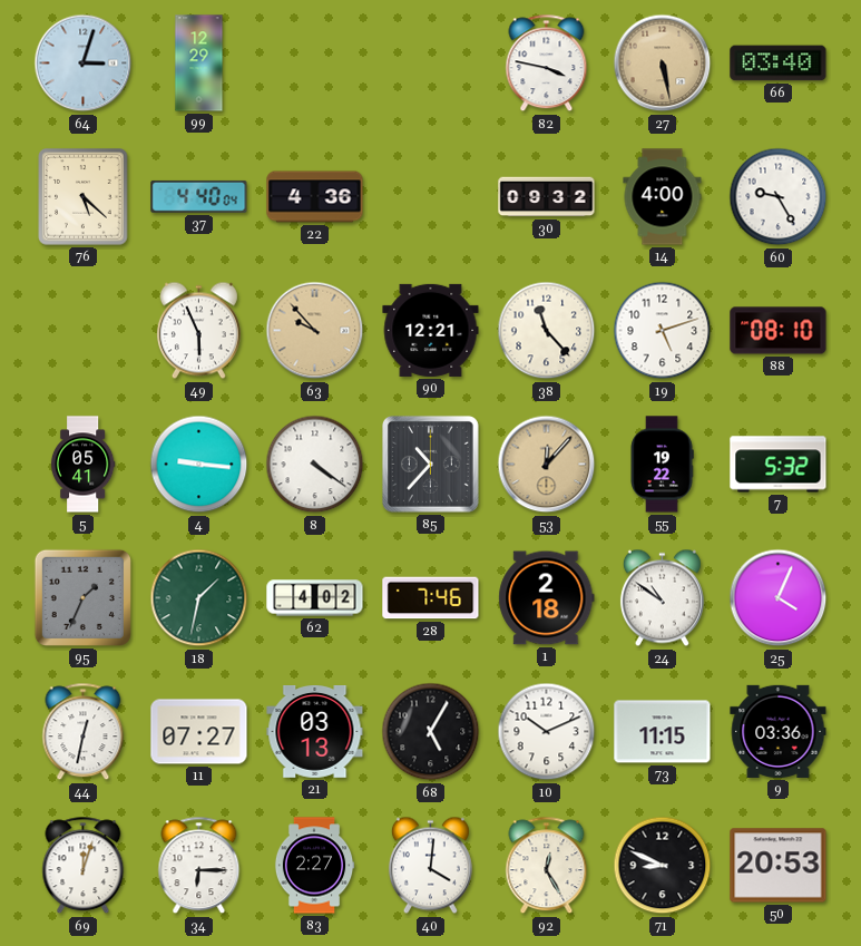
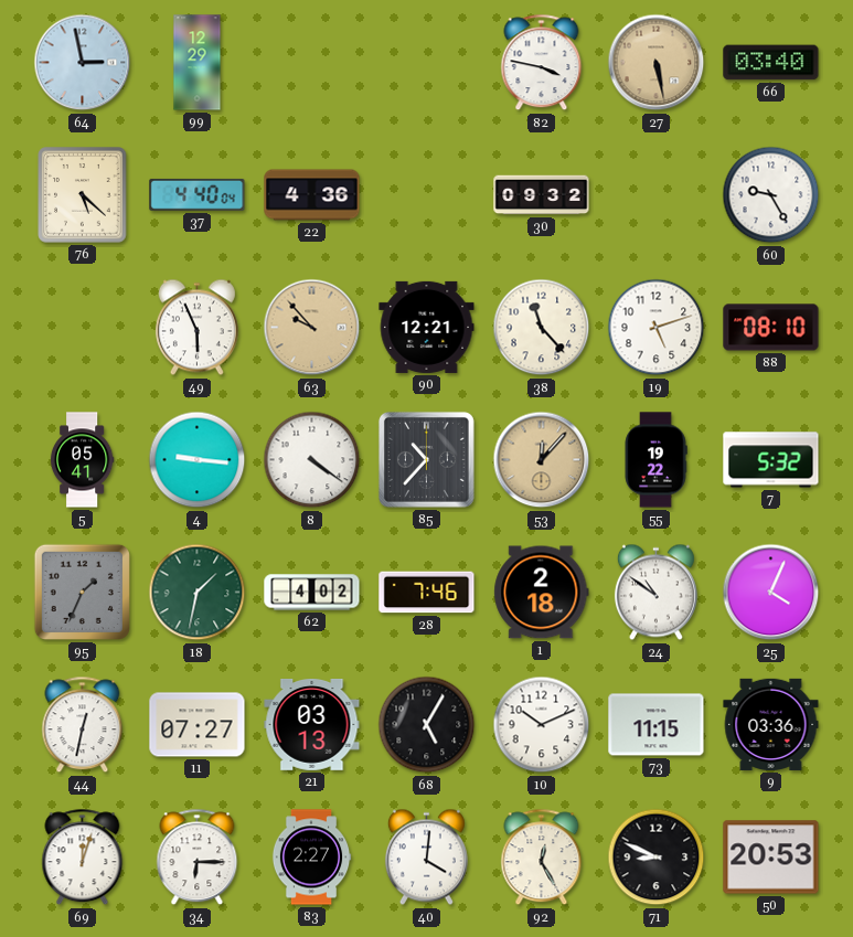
64: 3:03 -> 2:58 (83, 63)
14: 4:00 -> none (663, 197)
